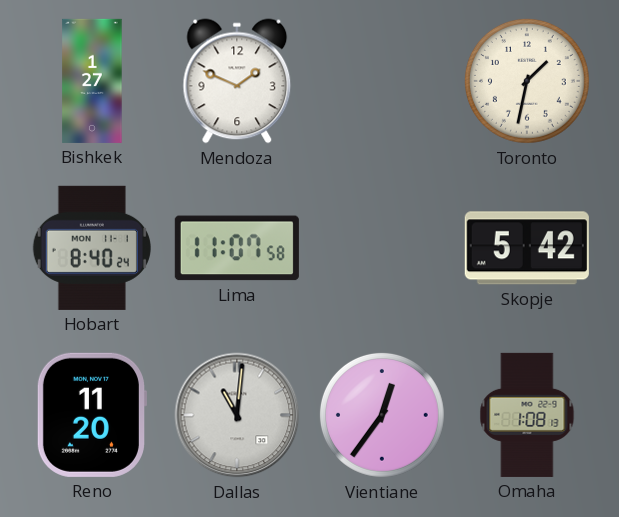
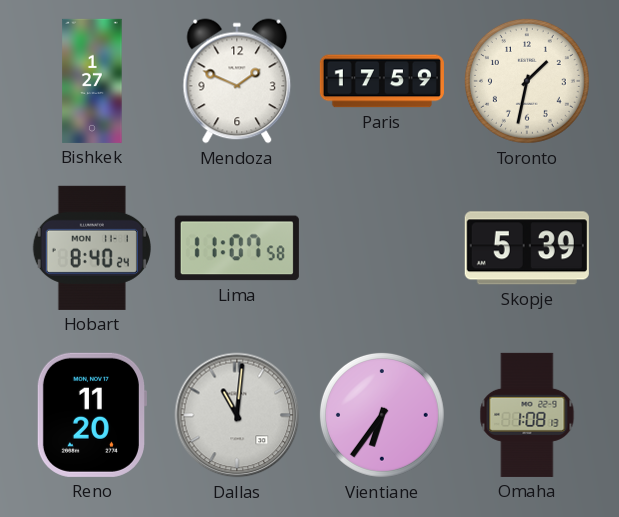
Paris: none -> 17:59 (382, 81)
Skopje: 5:42 -> 5:39 (527, 248)
Vientiane: 12:36 -> 6:36 (382, 415)
